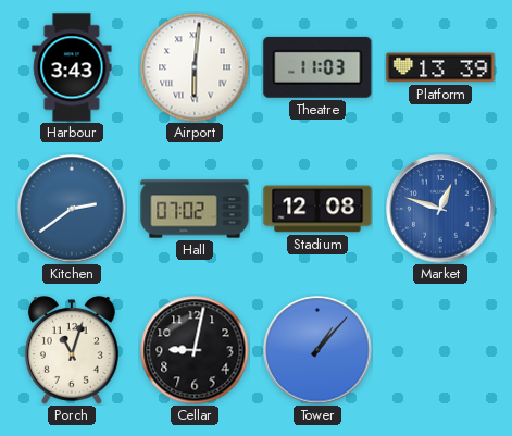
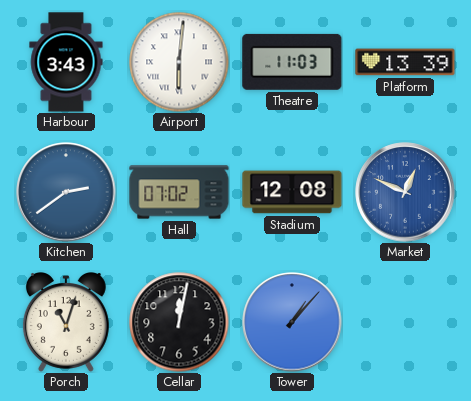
Market: 12:48 -> 12:49 (405, 192)
Cellar: 9:02 -> 12:02 (179, 322)
